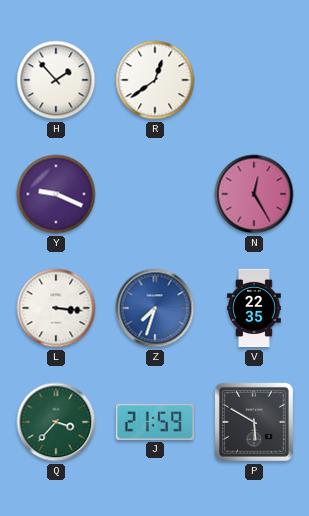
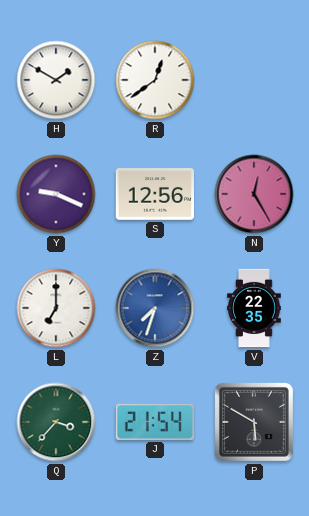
H: 1:53 -> 1:50 (56, 80)
S: none -> 12:56 (154, 195)
L: 3:16 -> 7:00 (56, 308)
J: 21:59 -> 21:54 (154, 422)
